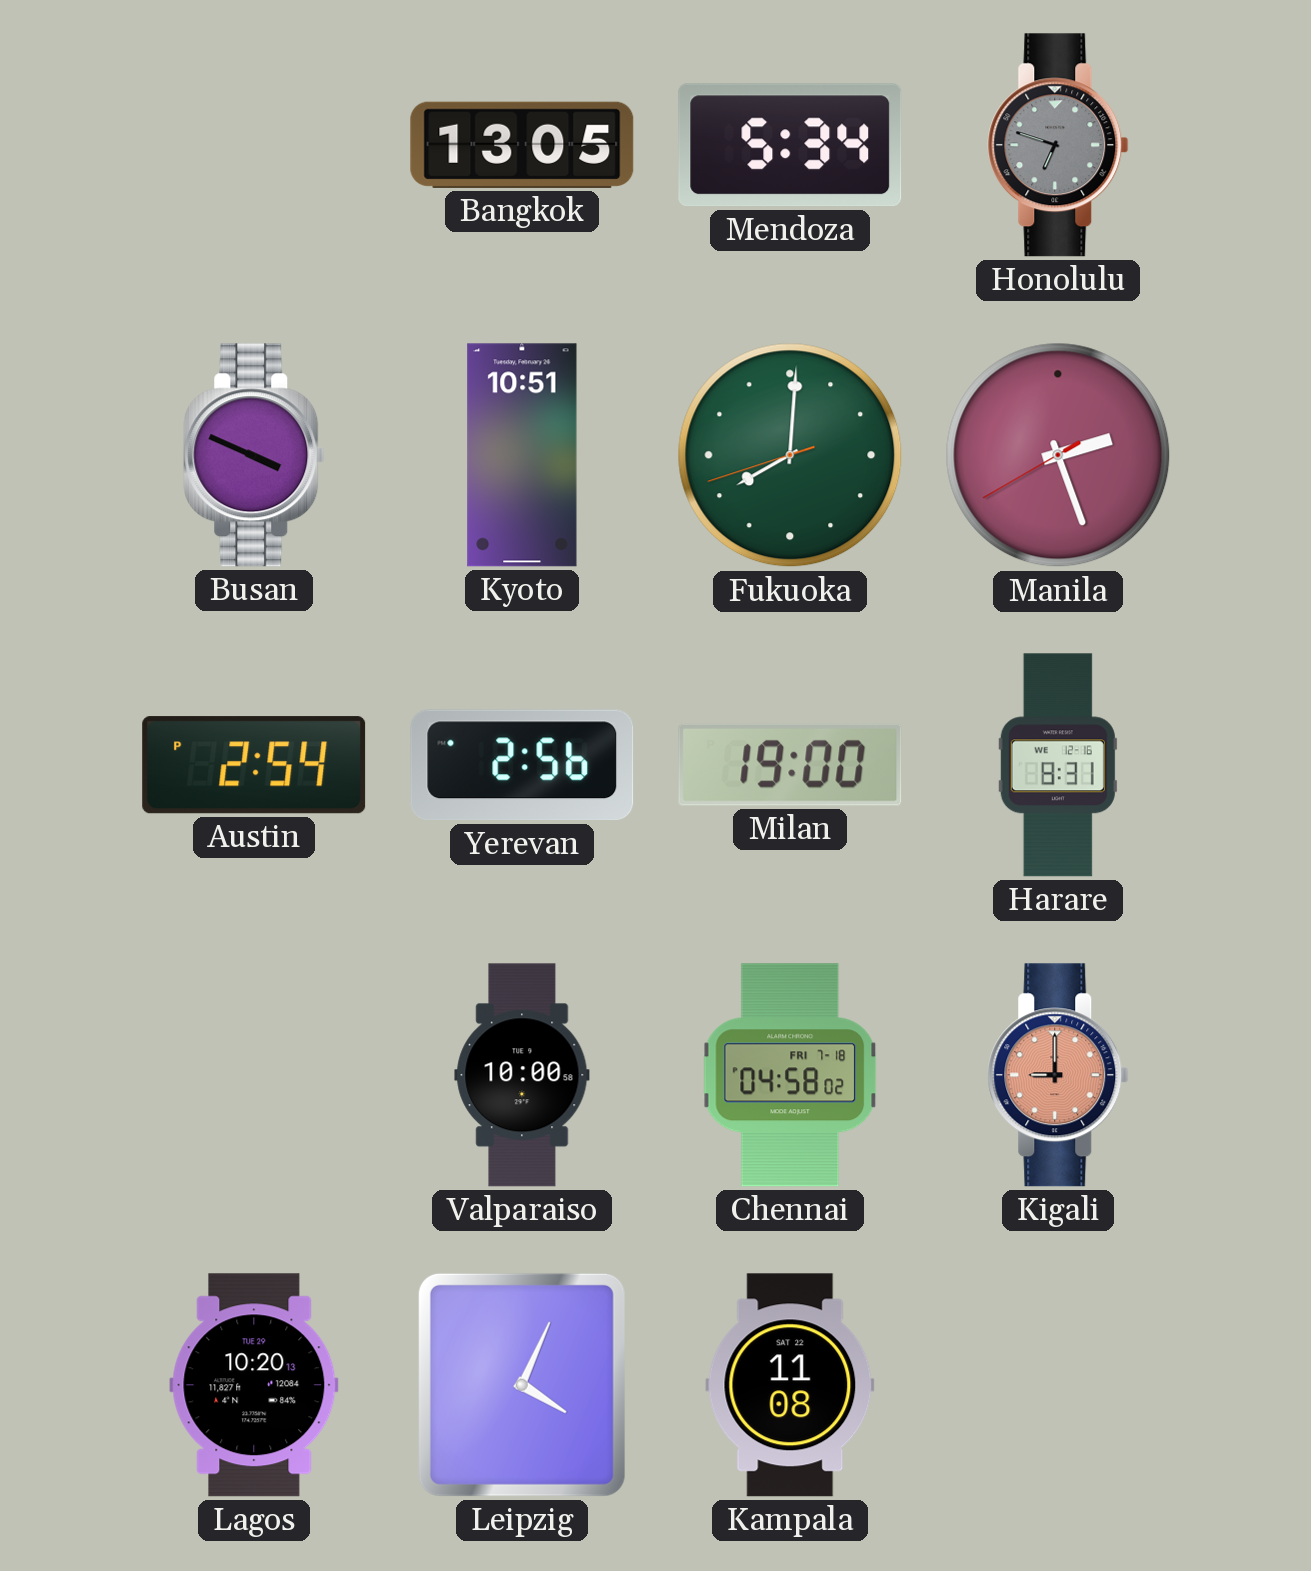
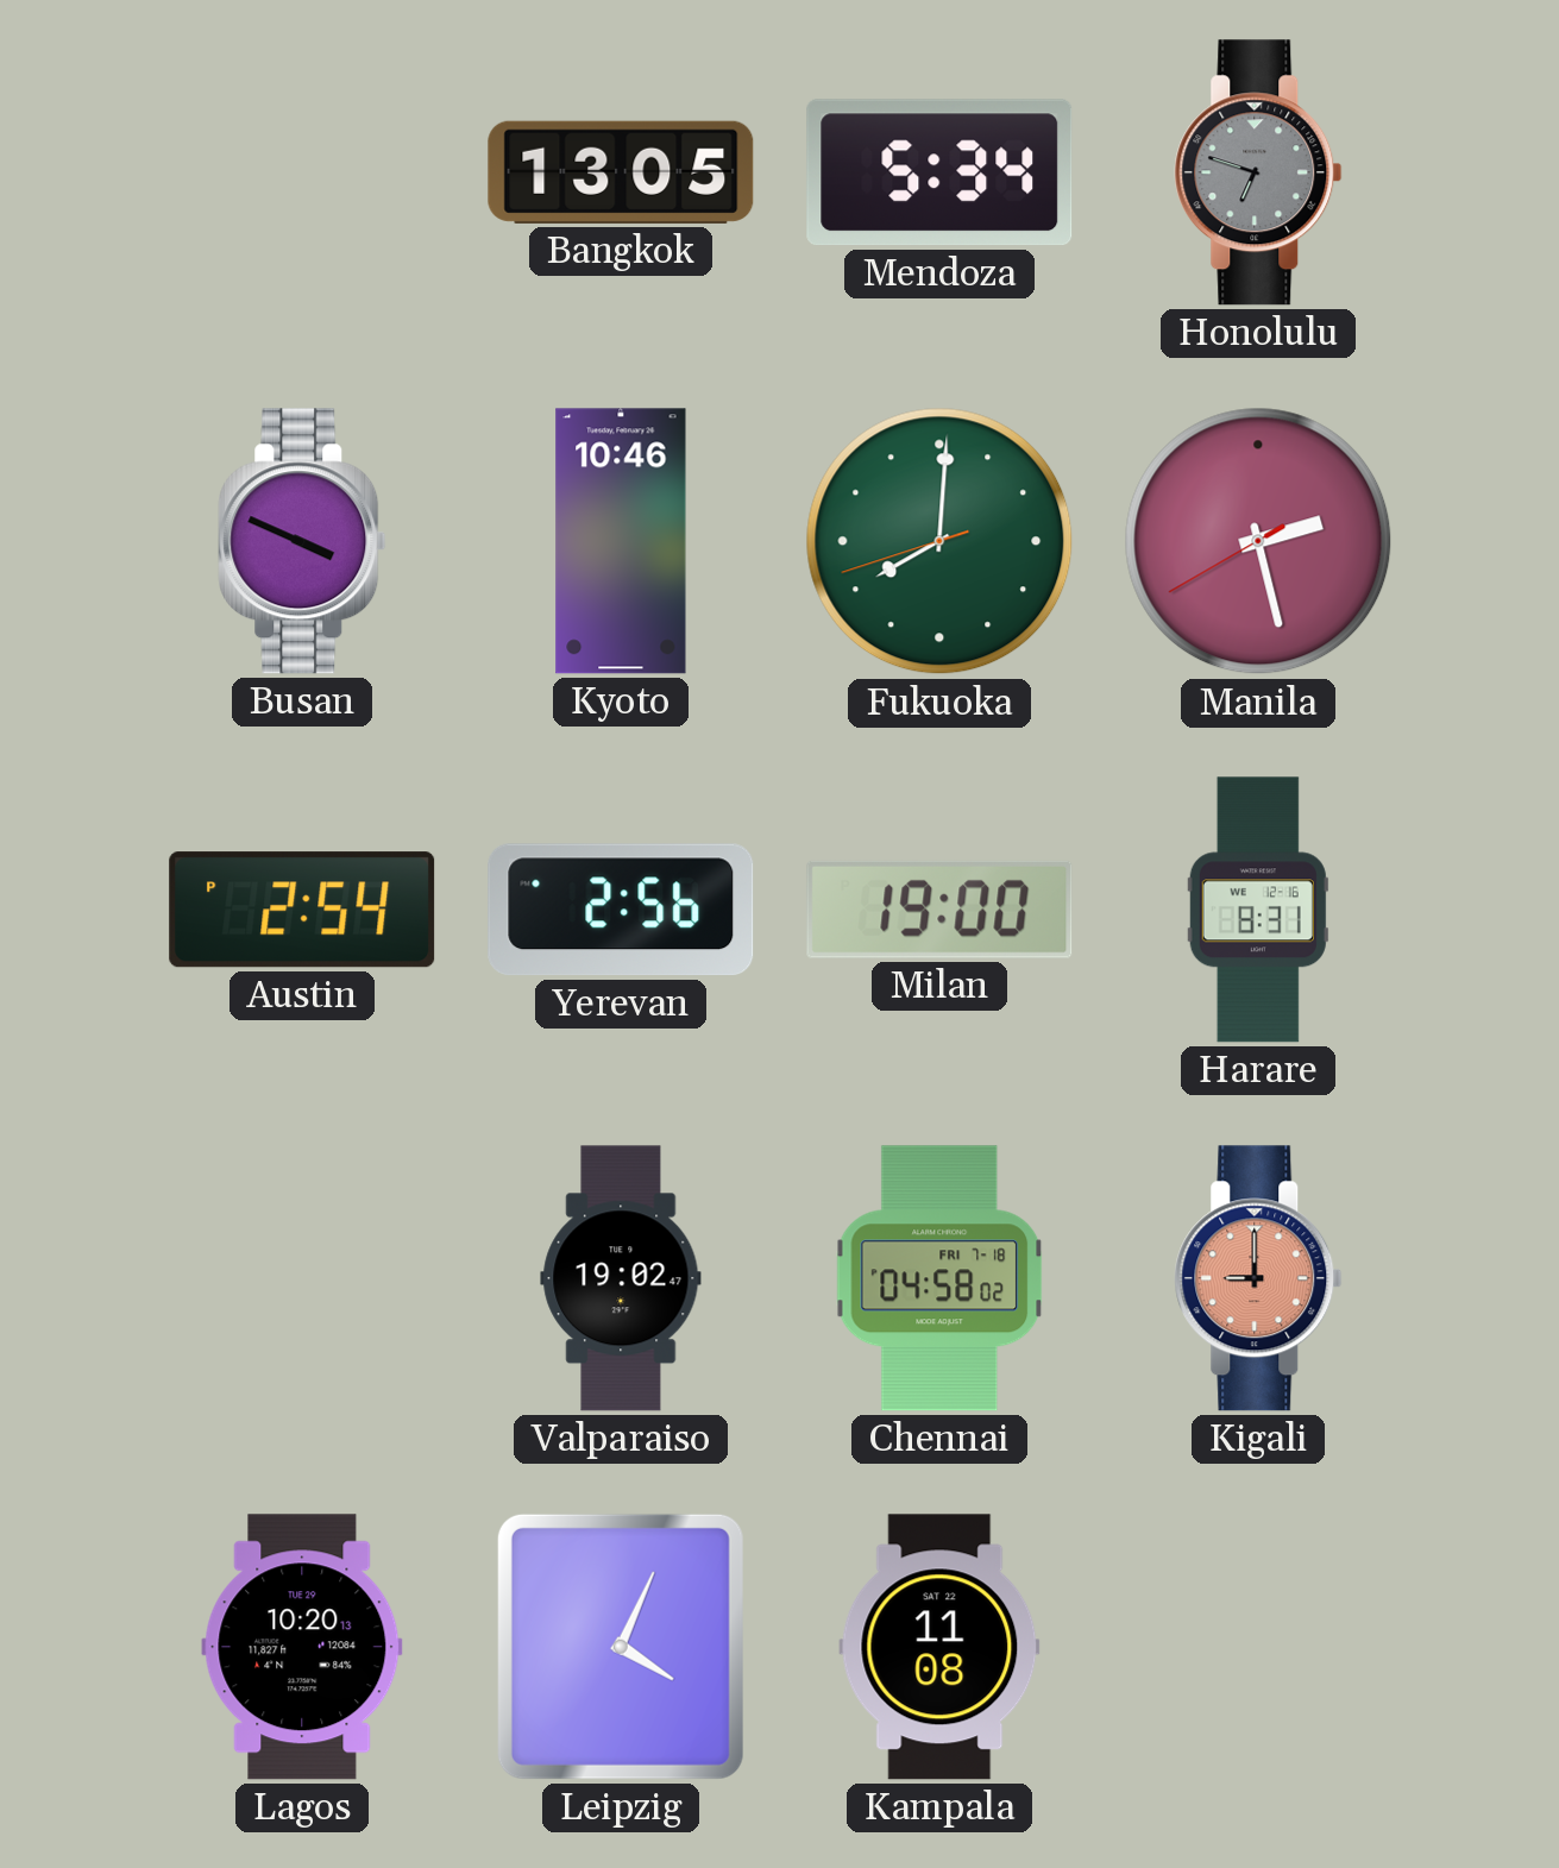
Kyoto: 10:51 -> 10:46 (621, 541)
Manila: 2:26 -> 2:27 (1258, 541)
Valparaiso: 10:00 -> 19:02 (621, 1278)
